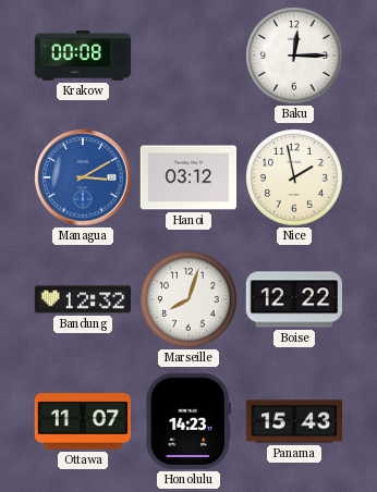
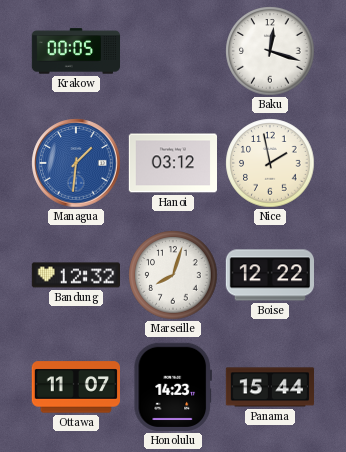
Krakow: 00:08 -> 00:05 (76, 51)
Baku: 12:15 -> 12:18 (270, 51)
Managua: 3:10 -> 1:31 (76, 163)
Panama: 15:43 -> 15:44 (269, 387)
